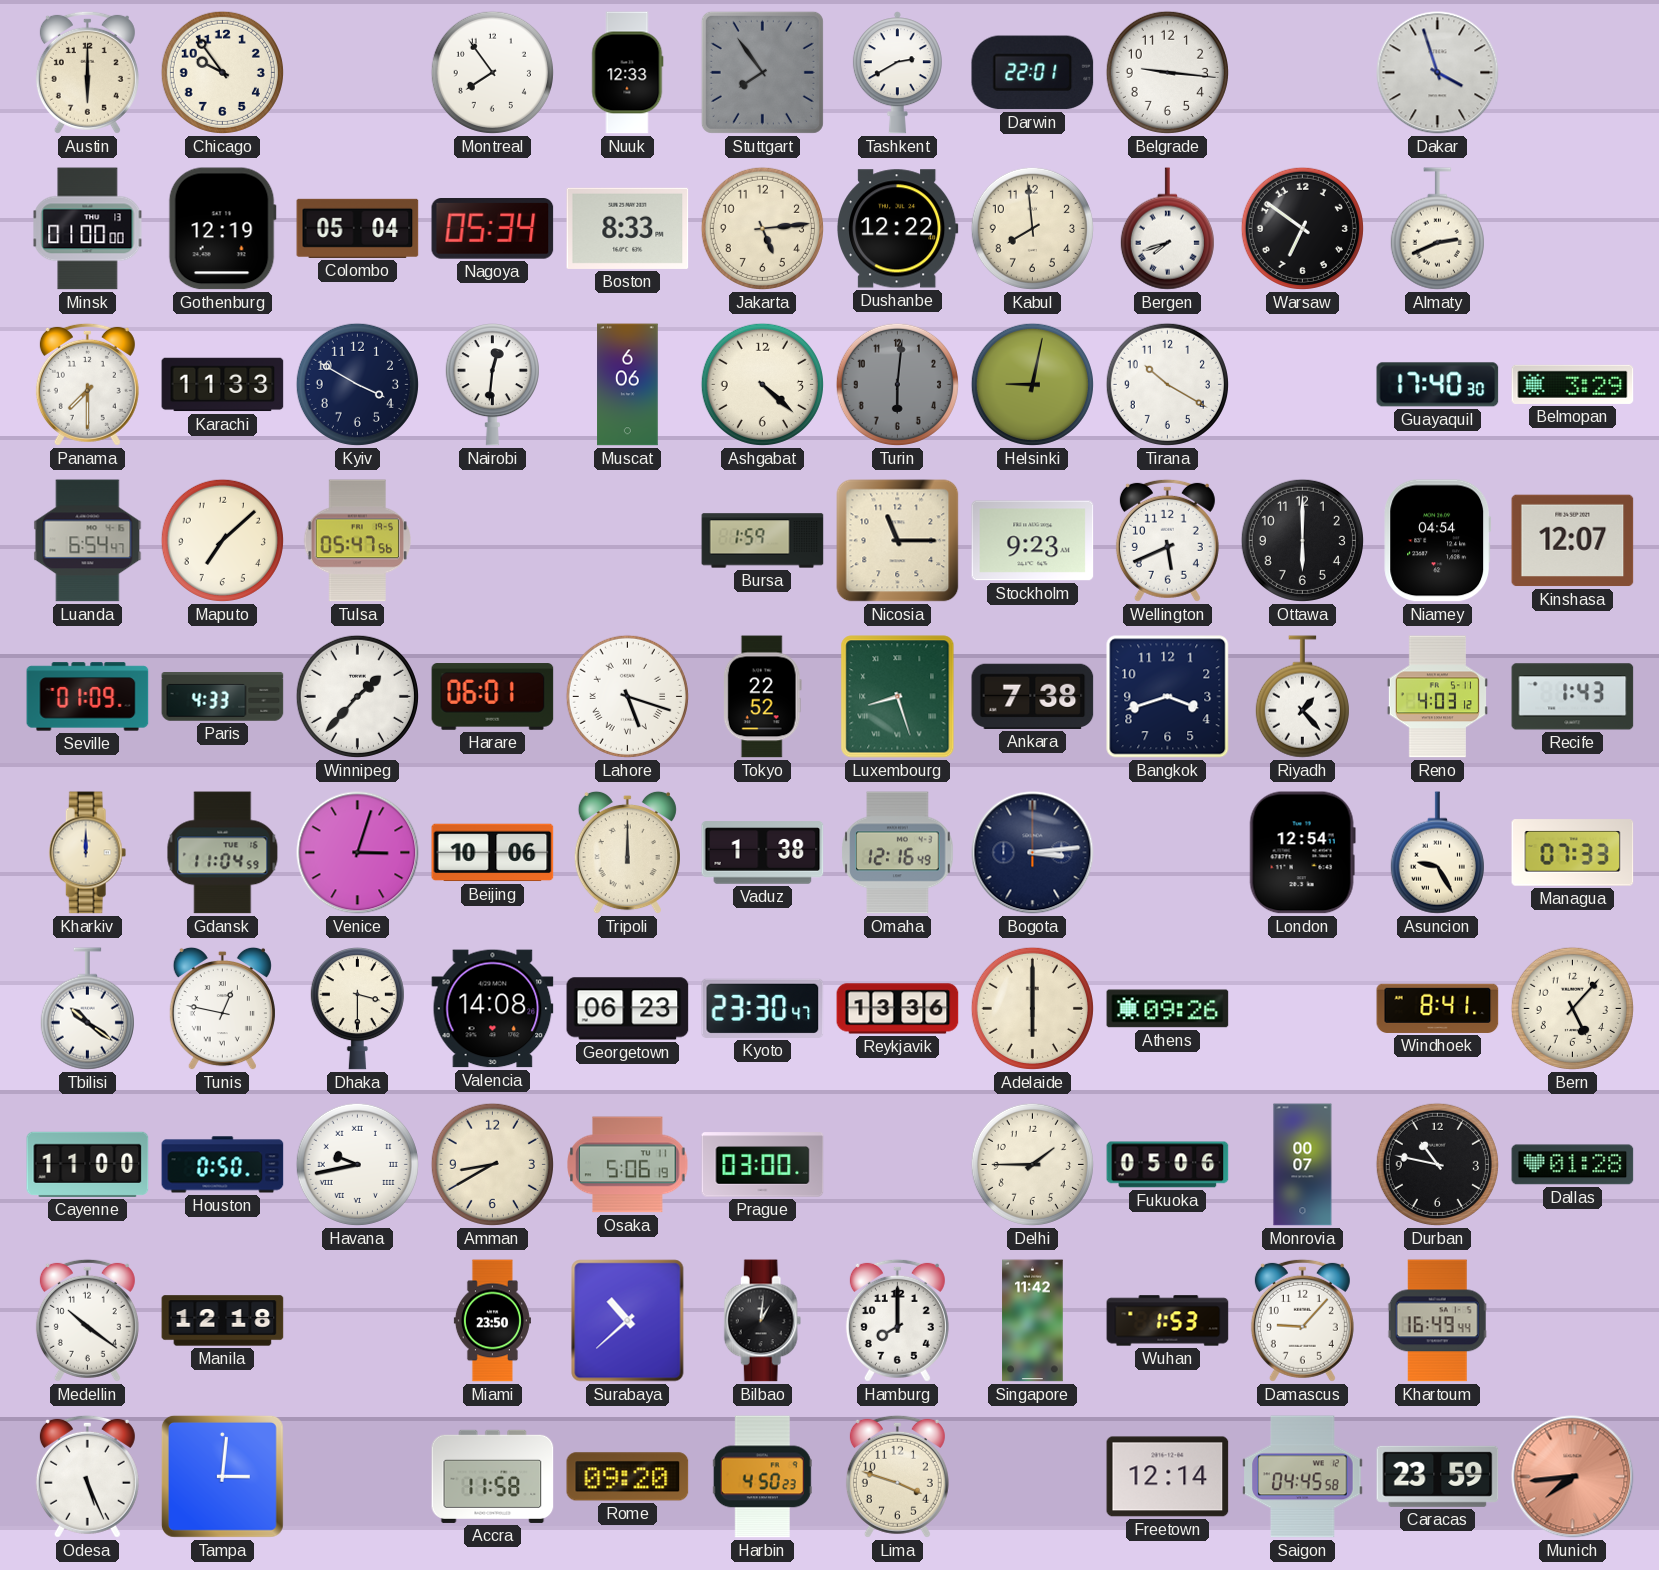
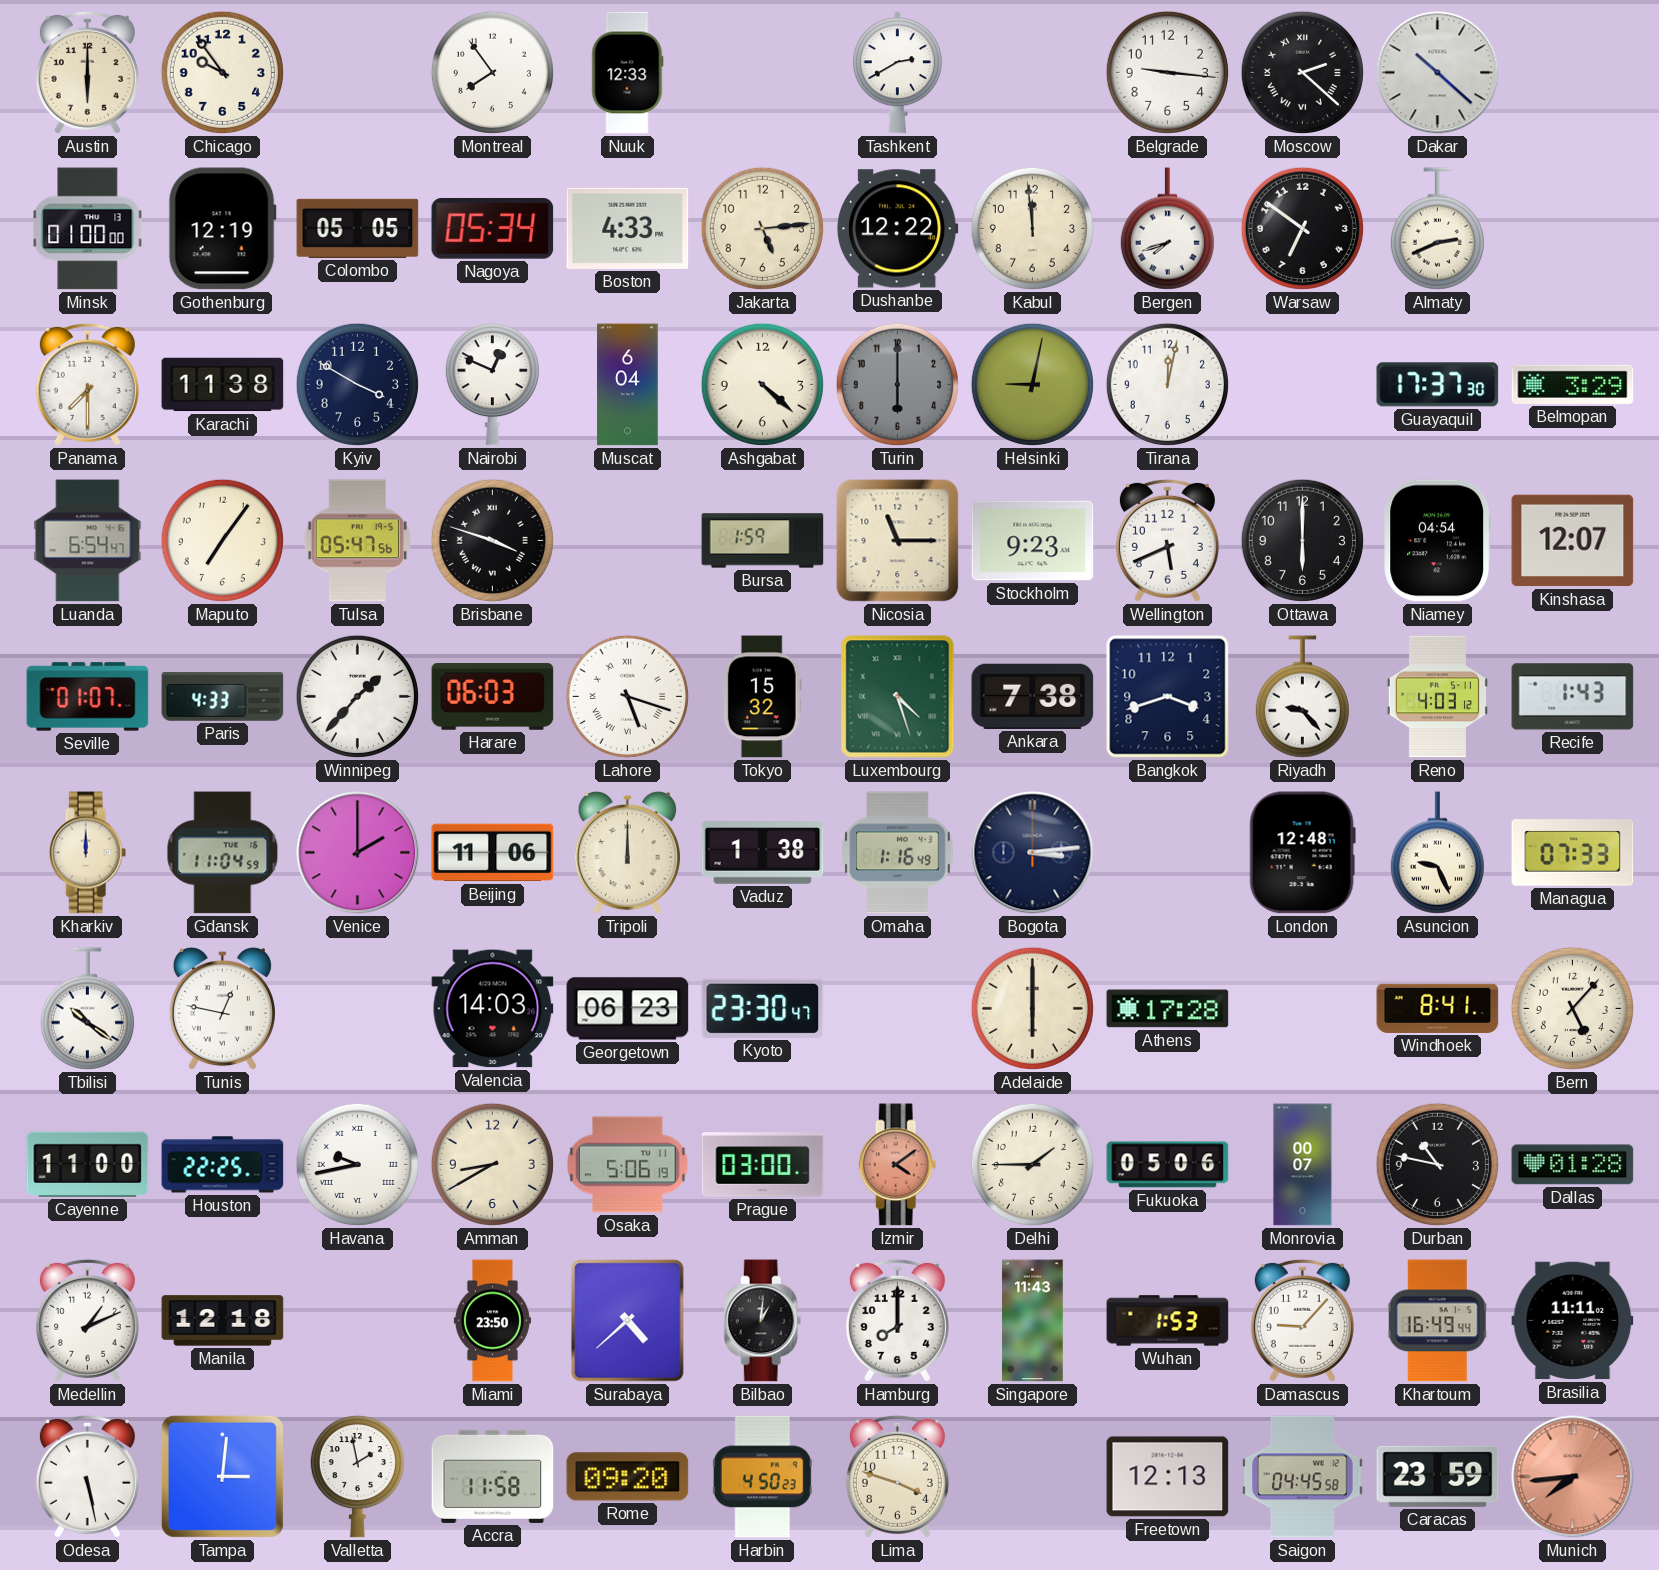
Stuttgart: 7:54 -> none (762, 72)
Darwin: 22:01 -> none (1033, 73)
Moscow: none -> 2:22 (1302, 72)
Dakar: 3:57 -> 10:22 (1438, 73)
Colombo: 05:04 -> 05:05 (358, 228)
Boston: 8:33 -> 4:33 (628, 228)
Kabul: 7:59 -> 11:59 (1032, 228)
Karachi: 11:33 -> 11:38 (223, 385)
Nairobi: 12:31 -> 12:49 (492, 385)
Muscat: 6:06 -> 6:04 (628, 385)
Turin: 6:01 -> 6:00 (897, 384)
Tirana: 10:20 -> 12:02 (1167, 384)
Guayaquil: 17:40 -> 17:37 (1438, 385)
Maputo: 7:08 -> 7:06 (222, 540)
Brisbane: none -> 3:48 (492, 540)
Seville: 01:09 -> 01:07 (88, 697)
Harare: 06:01 -> 06:03 (493, 697)
Tokyo: 22:52 -> 15:32 (762, 697)
Luxembourg: 8:27 -> 4:27 (898, 697)
Riyadh: 1:23 -> 9:23 (1302, 697)
Venice: 3:03 -> 2:00 (358, 853)
Beijing: 10:06 -> 11:06 (493, 853)
Omaha: 12:16 -> 1:16 (898, 853)
London: 12:54 -> 12:48 (1302, 853)
Asuncion: 9:25 -> 9:26 (1437, 853)
Dhaka: 3:30 -> none (357, 1009)
Valencia: 14:08 -> 14:03 (493, 1009)
Reykjavik: 13:36 -> none (898, 1009)
Athens: 09:26 -> 17:28 (1168, 1009)
Houston: 0:50 -> 22:25 (223, 1165)
Izmir: none -> 4:09 (898, 1165)
Medellin: 10:21 -> 1:11 (87, 1320)
Surabaya: 10:38 -> 4:38 (628, 1321)
Singapore: 11:42 -> 11:43 (1033, 1321)
Brasilia: none -> 11:11 (1573, 1321)
Odesa: 5:26 -> 5:28 (87, 1476)
Valletta: none -> 1:58 (357, 1477)
Freetown: 12:14 -> 12:13 (1168, 1477)
